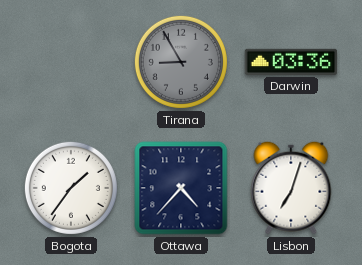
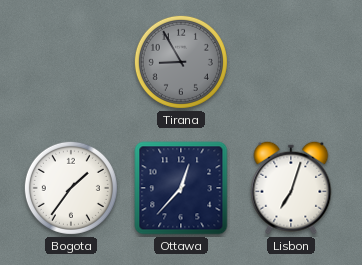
Darwin: 03:36 -> none (291, 62)
Ottawa: 4:37 -> 12:37 (181, 188)
